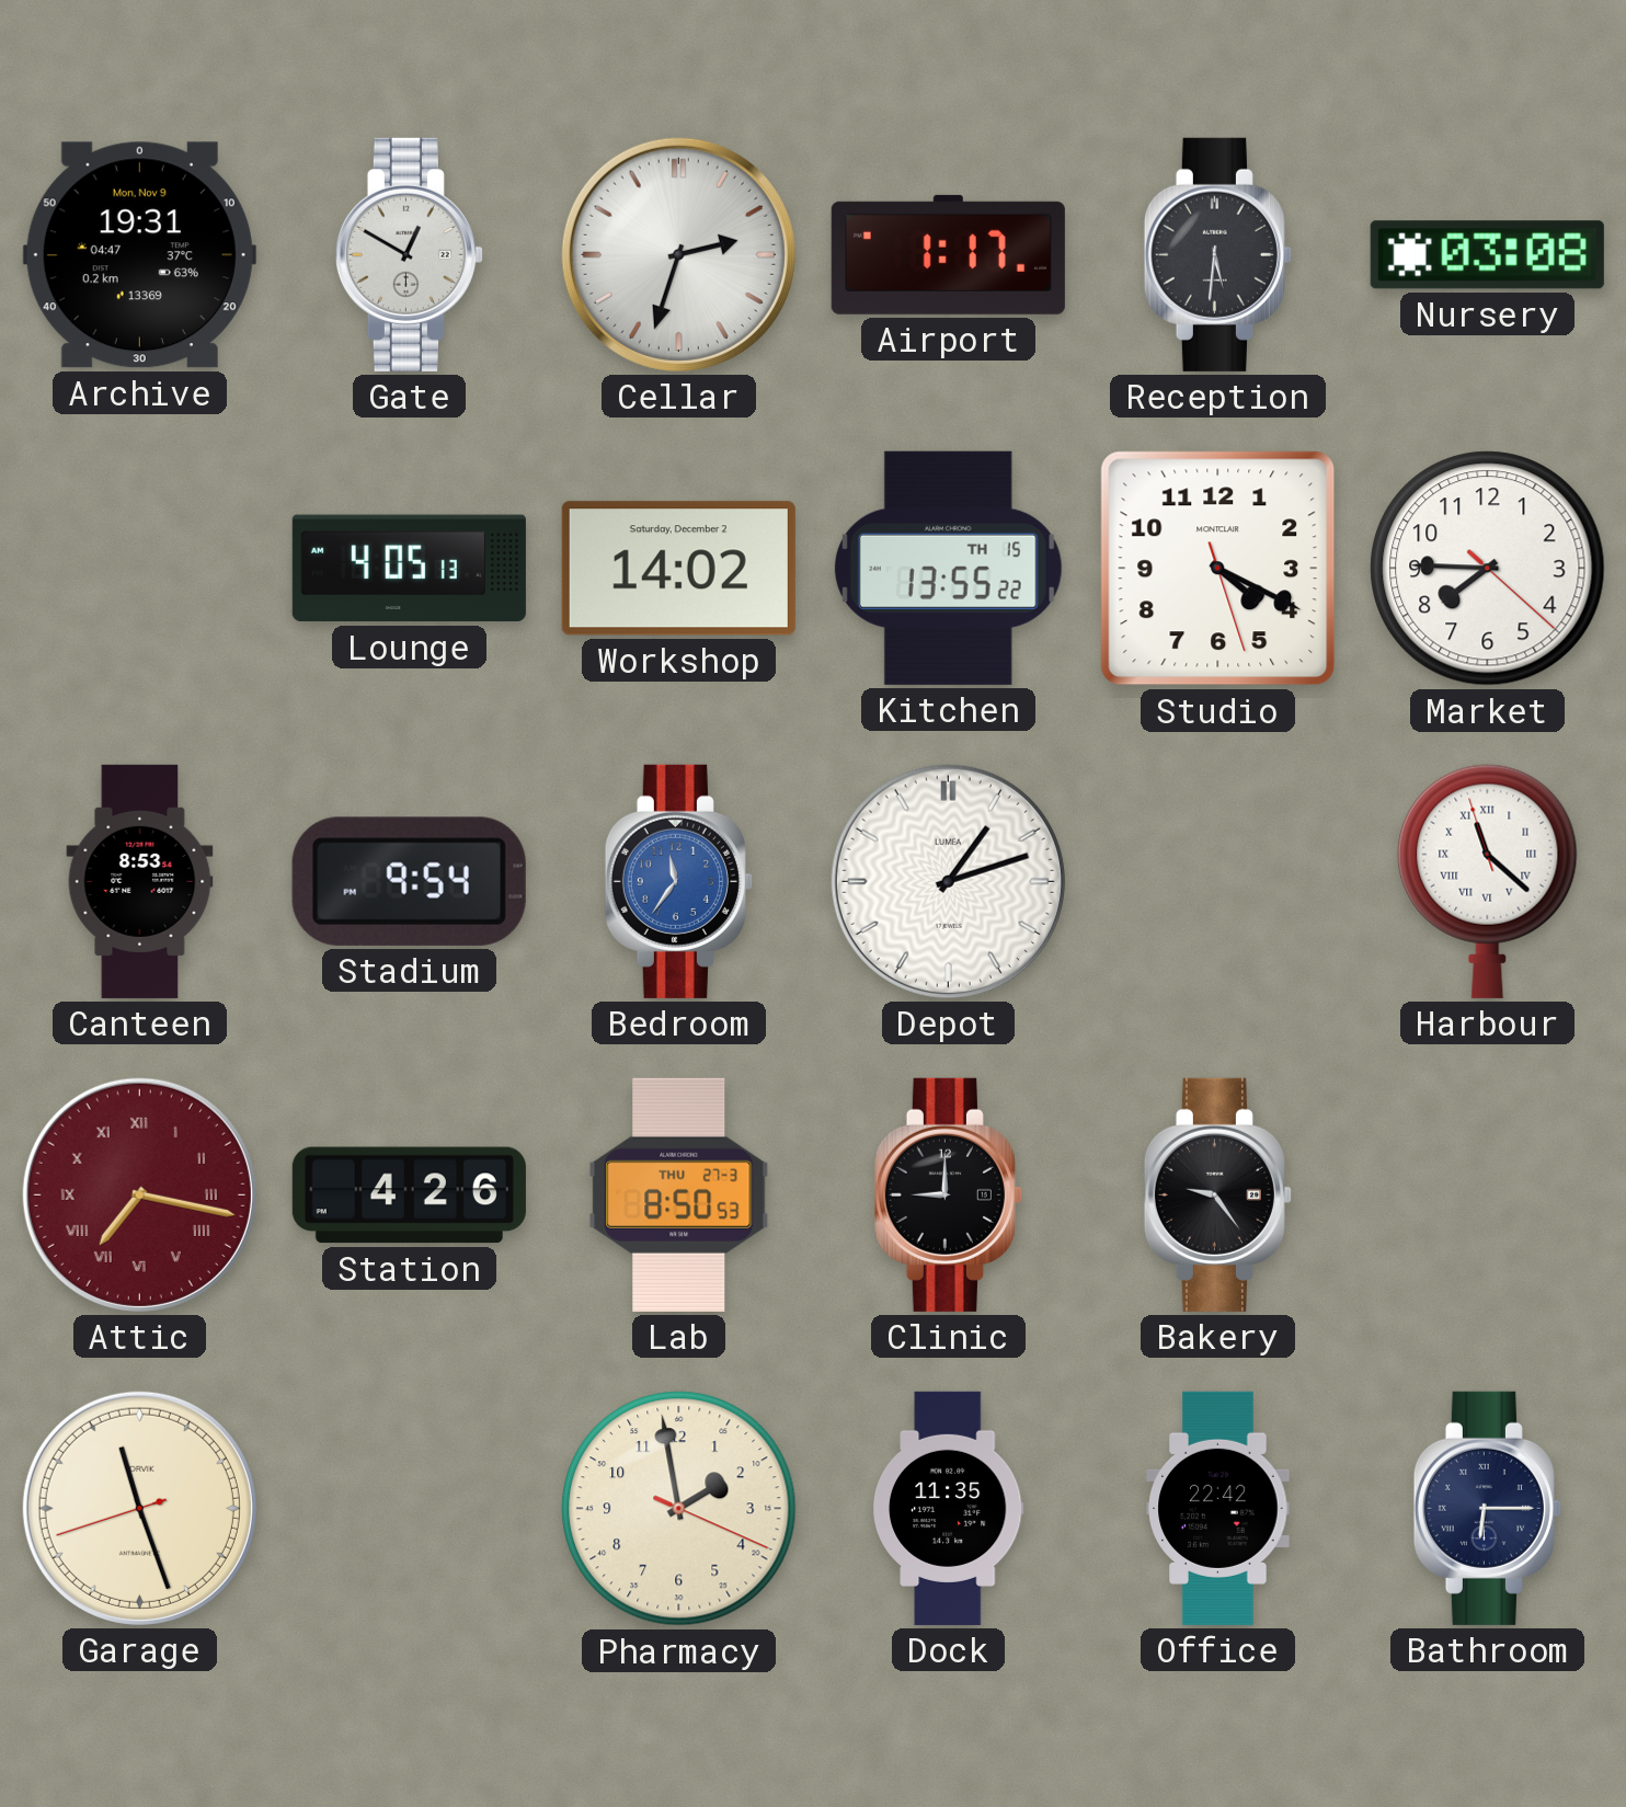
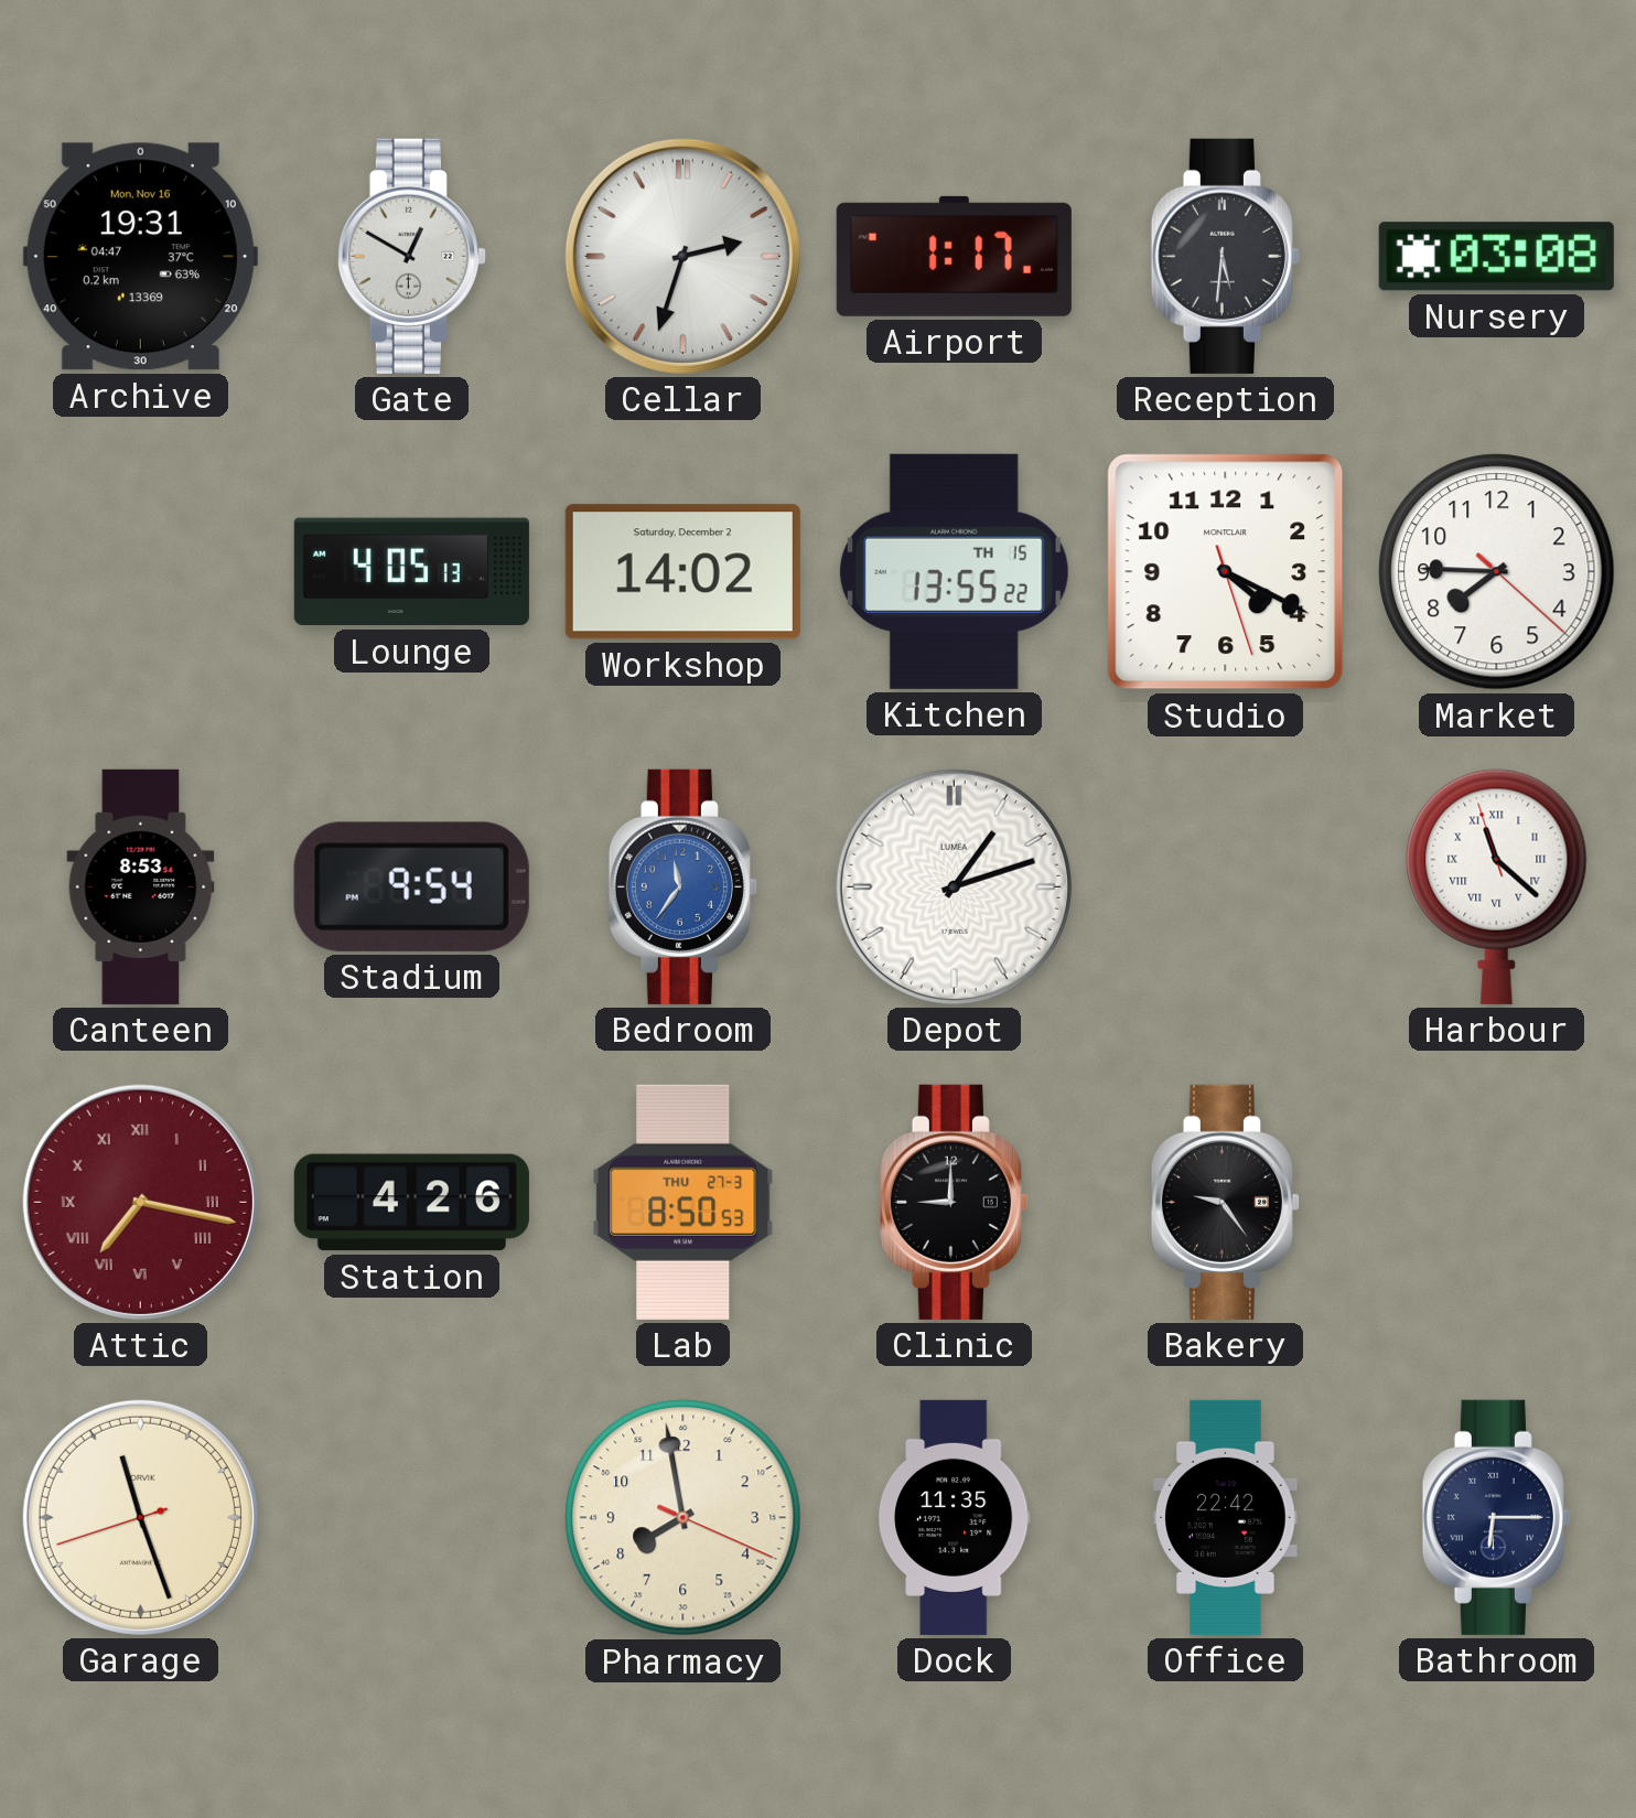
Archive date: Mon, Nov 9 -> Mon, Nov 16 (140, 257)
Pharmacy: 1:58 -> 7:58 (684, 1518)
